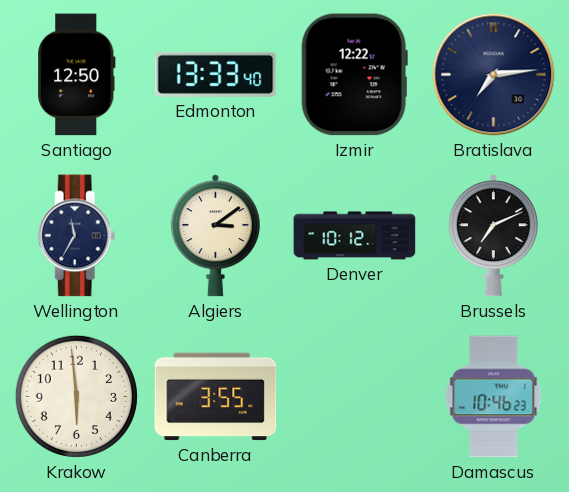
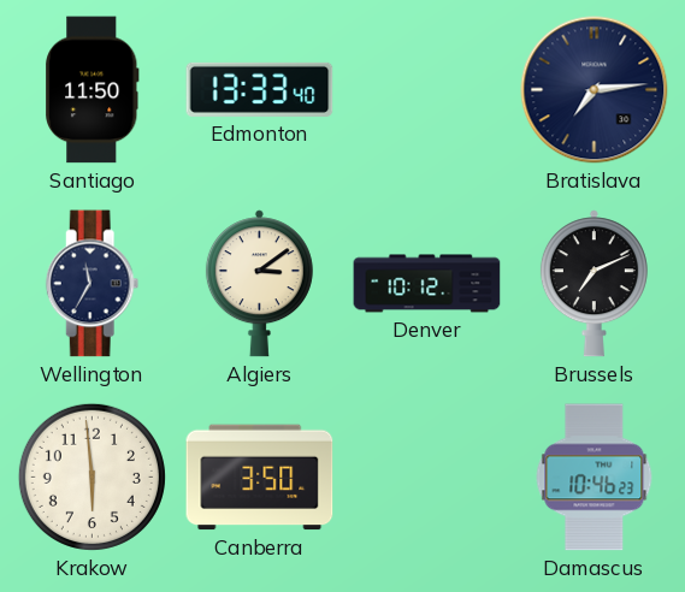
Santiago: 12:50 -> 11:50 (93, 90)
Izmir: 12:22 -> none (354, 75)
Canberra: 3:55 -> 3:50 (260, 478)
